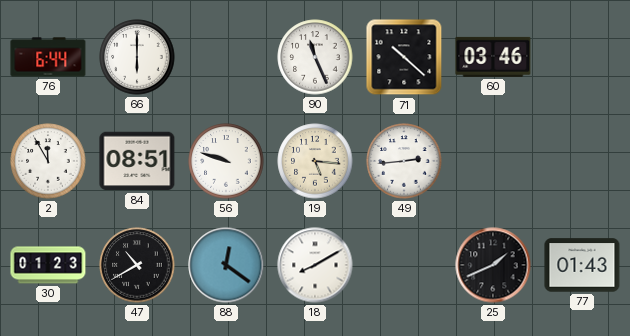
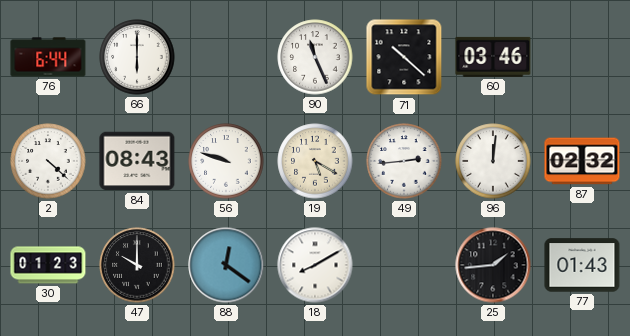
2: 11:55 -> 4:22 (48, 161)
84: 08:51 -> 08:43 (137, 161)
19: 5:16 -> 5:20 (315, 161)
96: none -> 12:01 (493, 161)
87: none -> 02:32 (582, 161)
47: 10:40 -> 10:00 (137, 265)
25: 1:41 -> 1:44 (493, 265)
